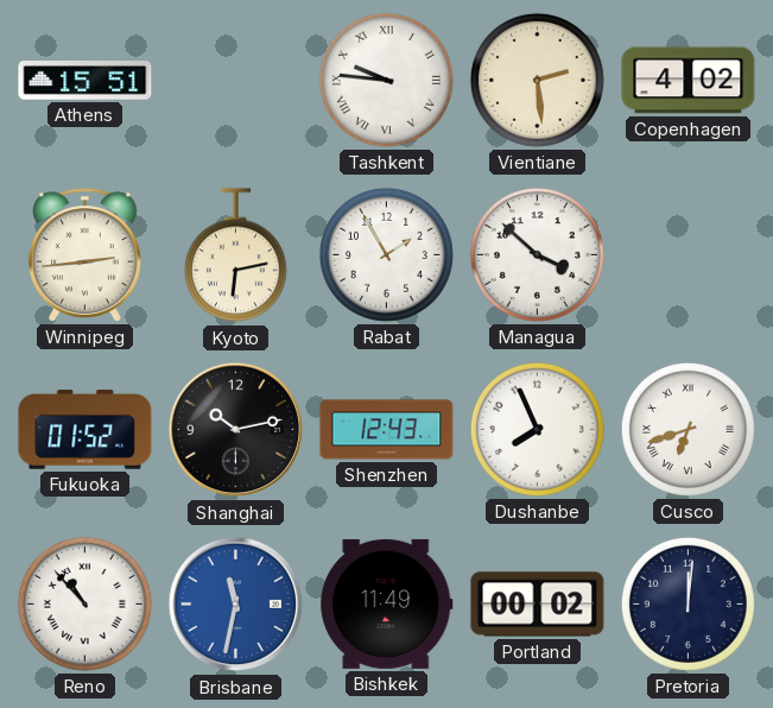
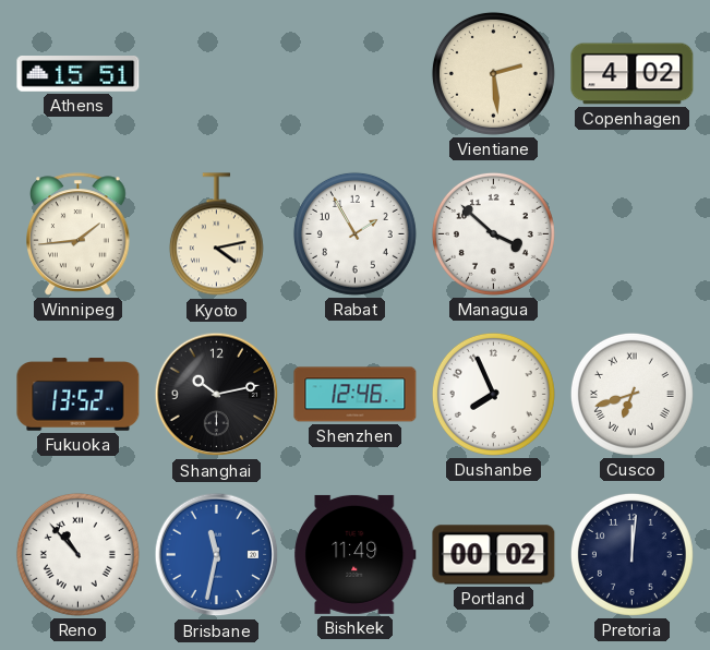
Tashkent: 9:46 -> none (386, 80)
Winnipeg: 2:44 -> 1:44 (79, 234)
Kyoto: 6:13 -> 4:13 (216, 234)
Fukuoka: 01:52 -> 13:52 (79, 395)
Shenzhen: 12:43 -> 12:46 (356, 395)
